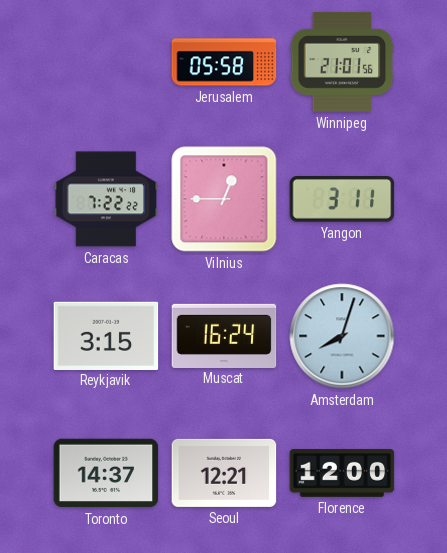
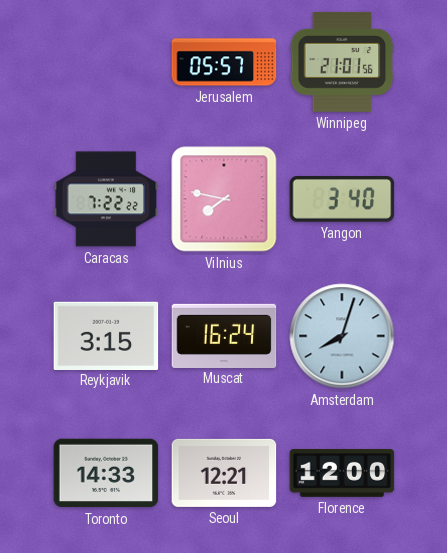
Jerusalem: 05:58 -> 05:57 (224, 62)
Vilnius: 12:45 -> 7:47 (224, 199)
Yangon: 3:11 -> 3:40 (342, 200)
Toronto: 14:37 -> 14:33 (106, 473)
